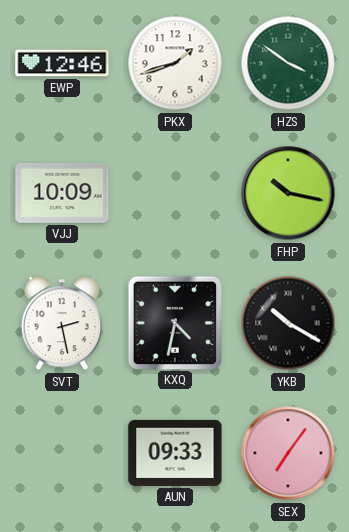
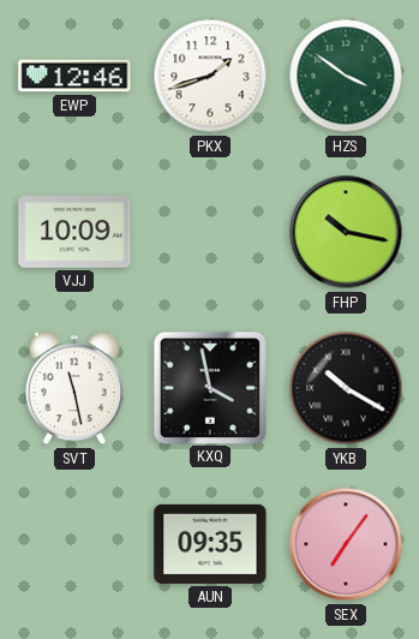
SVT: 2:28 -> 11:28 (74, 389)
KXQ: 4:32 -> 3:58 (209, 387)
AUN: 09:33 -> 09:35 (210, 544)
